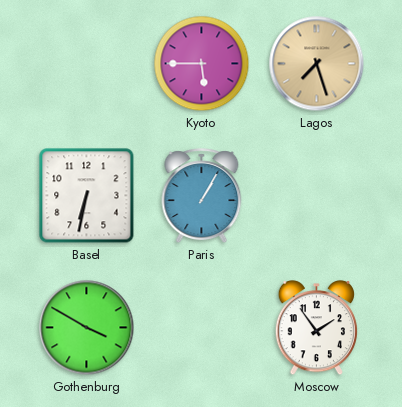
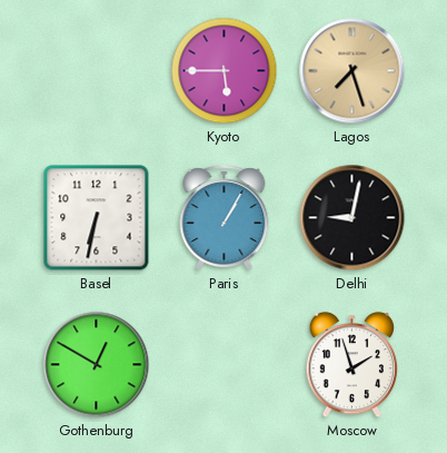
Delhi: none -> 9:02 (352, 218)
Gothenburg: 3:50 -> 12:50 (97, 365)
Moscow: 1:54 -> 1:57 (351, 365)
